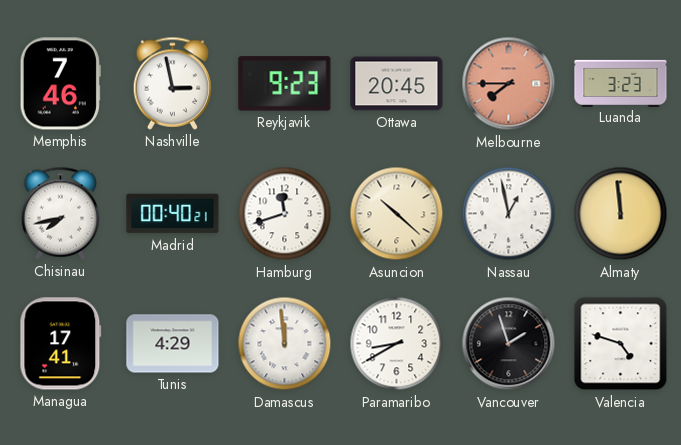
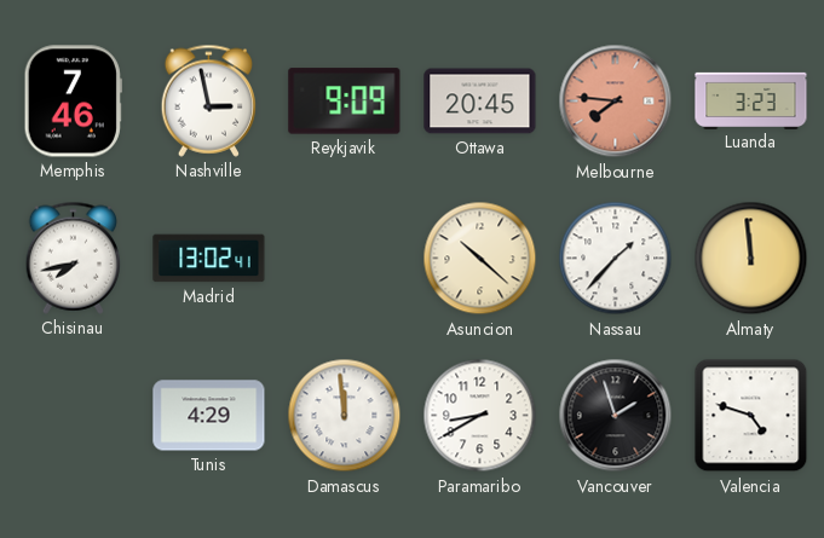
Reykjavik: 9:23 -> 9:09 (345, 102)
Melbourne: 7:45 -> 7:46 (616, 102)
Madrid: 00:40 -> 13:02 (209, 259)
Hamburg: 11:42 -> none (285, 214)
Nassau: 12:58 -> 1:37 (616, 259)
Managua: 17:41 -> none (61, 344)
